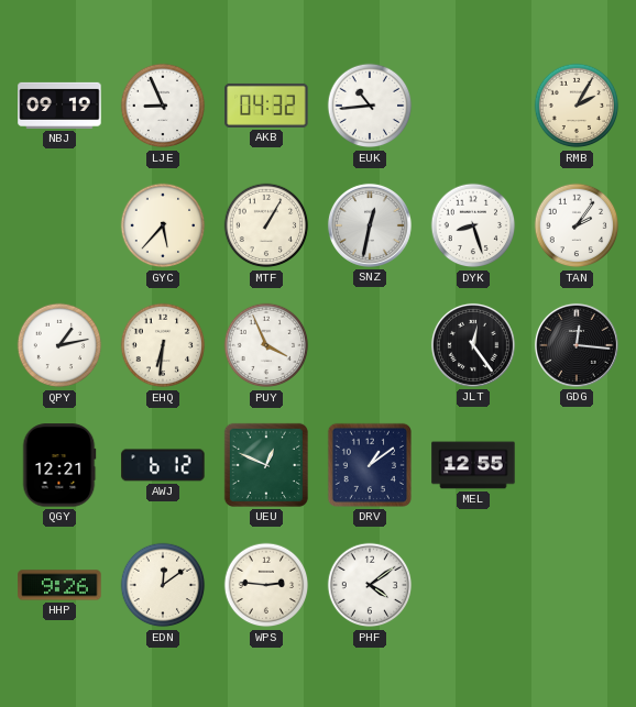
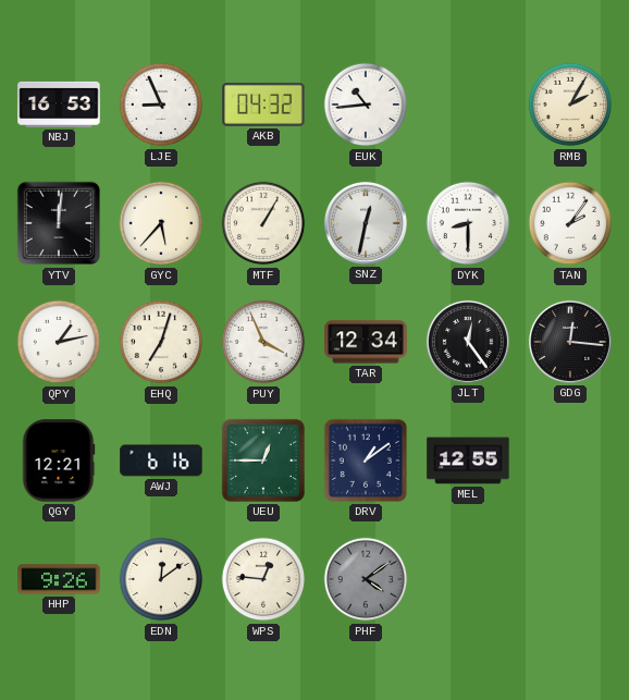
NBJ: 09:19 -> 16:53 (59, 105)
YTV: none -> 12:01 (59, 223)
DYK: 8:27 -> 8:30 (468, 223)
EHQ: 6:31 -> 7:03 (161, 342)
TAR: none -> 12:34 (366, 342)
AWJ: 6:12 -> 6:16 (161, 460)
UEU: 12:49 -> 12:45 (263, 460)
WPS: 2:46 -> 12:46 (263, 579)
PHF dial: white -> grey (366, 579)
